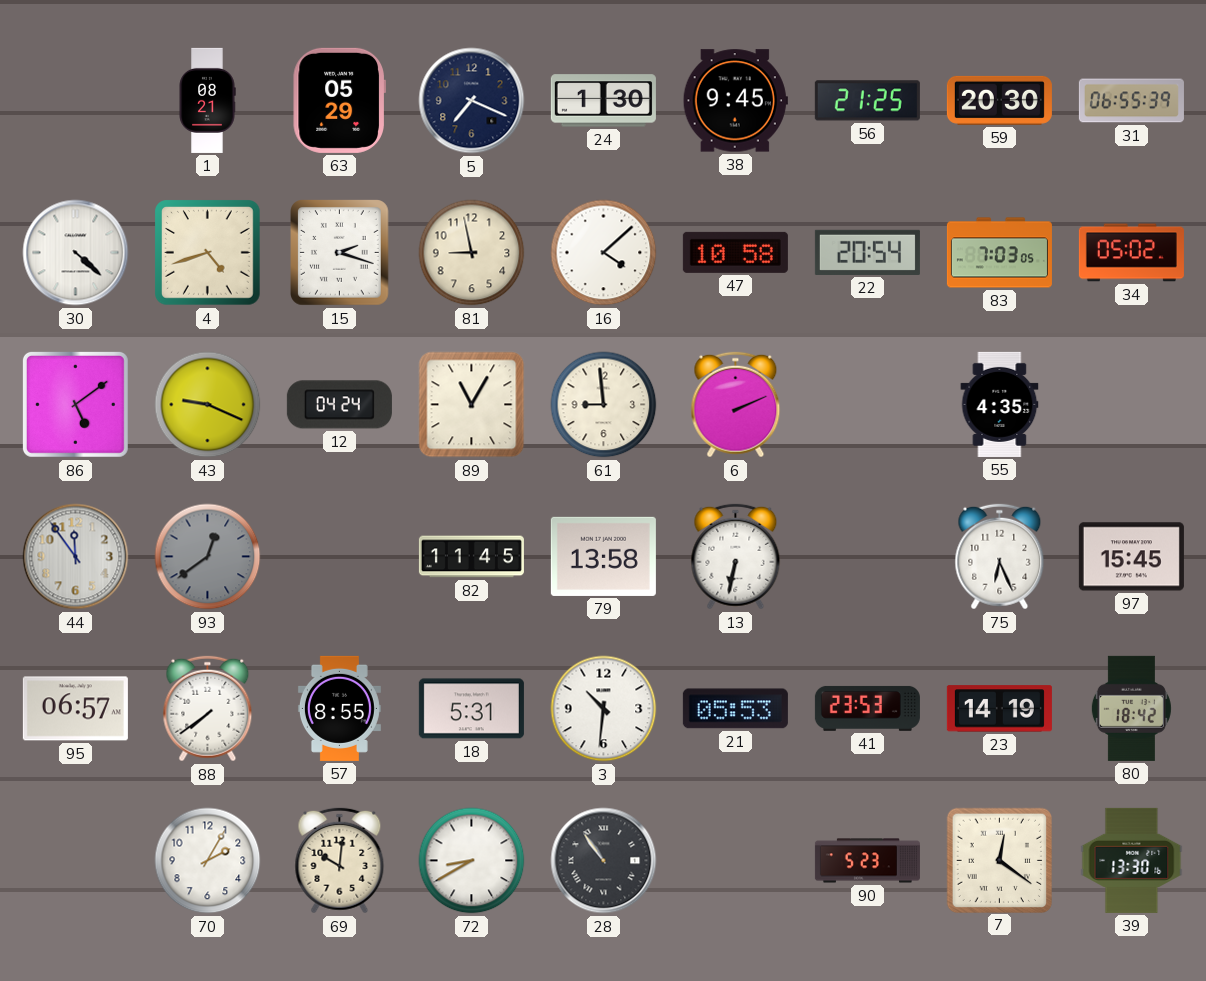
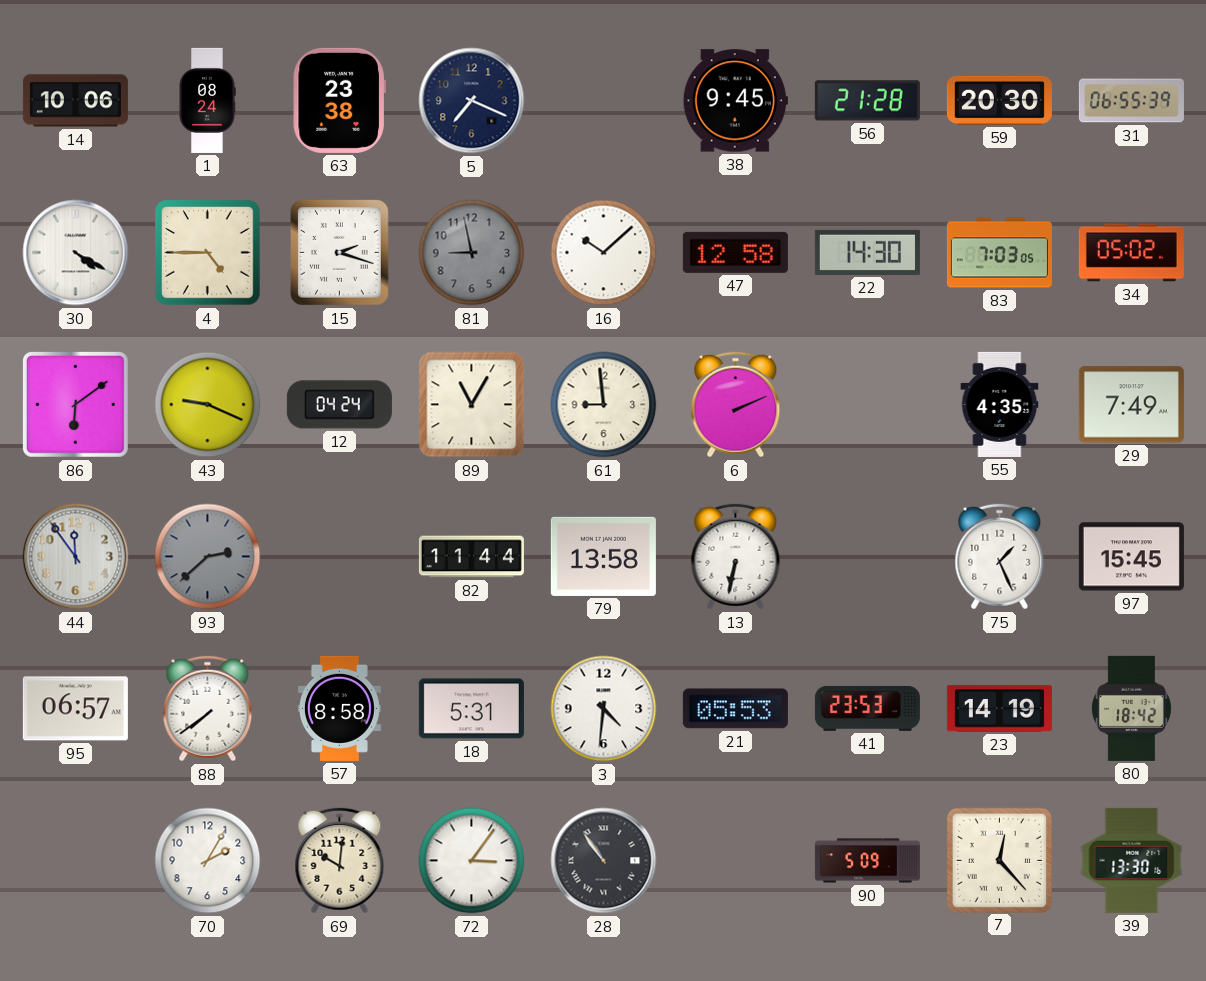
14: none -> 10:06 (75, 101)
1: 08:21 -> 08:24 (207, 100)
63: 05:29 -> 23:38 (339, 100)
24: 1:30 -> none (603, 101)
56: 21:25 -> 21:28 (867, 101)
30: 4:22 -> 4:20 (76, 253)
4: 4:42 -> 4:45 (208, 253)
81 dial: cream -> grey (472, 253)
16: 4:08 -> 10:08 (604, 253)
47: 10:58 -> 12:58 (735, 252)
22: 20:54 -> 14:30 (867, 252)
86: 5:09 -> 6:09 (75, 404)
29: none -> 7:49 (1131, 405)
93: 12:39 -> 2:38 (208, 557)
82: 11:45 -> 11:44 (471, 557)
75: 6:26 -> 1:26 (1000, 557)
57: 8:55 -> 8:58 (339, 708)
3: 10:31 -> 4:31 (604, 709)
72: 8:40 -> 3:06 (472, 861)
90: 5:23 -> 5:09 (867, 861)
7: 12:21 -> 12:23 (999, 860)
